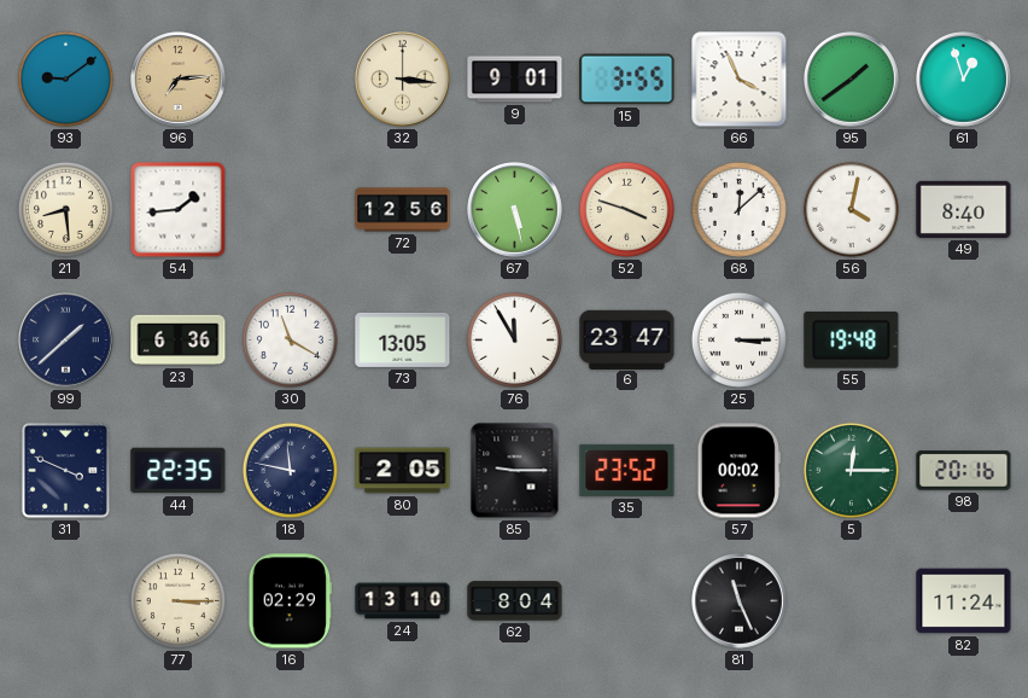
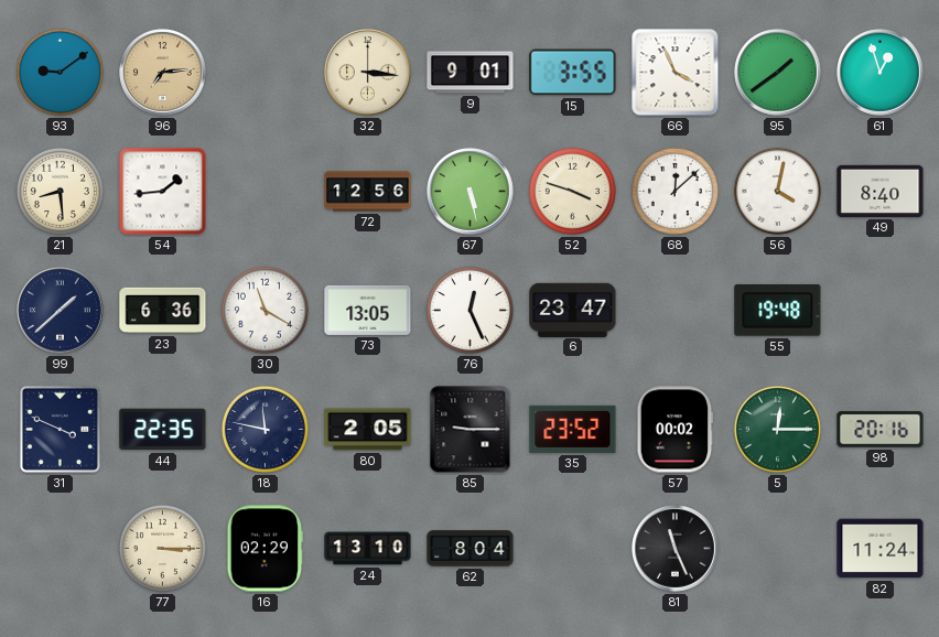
76: 11:55 -> 12:26 (469, 310)
25: 3:15 -> none (738, 339)
